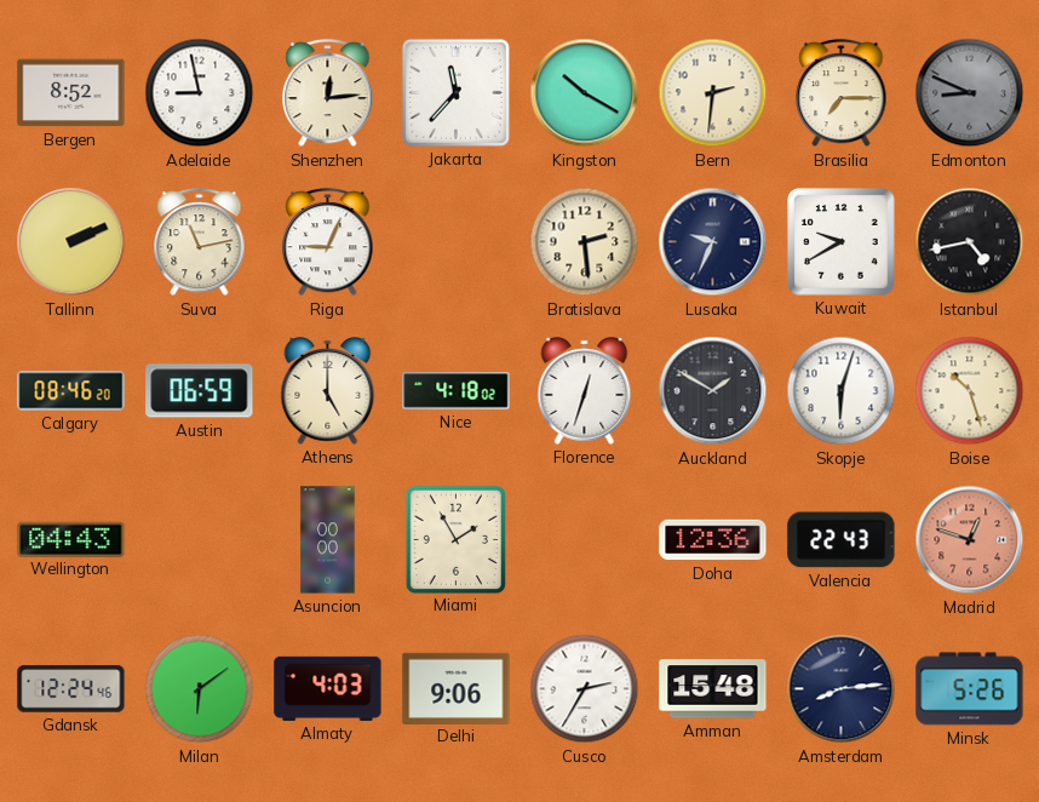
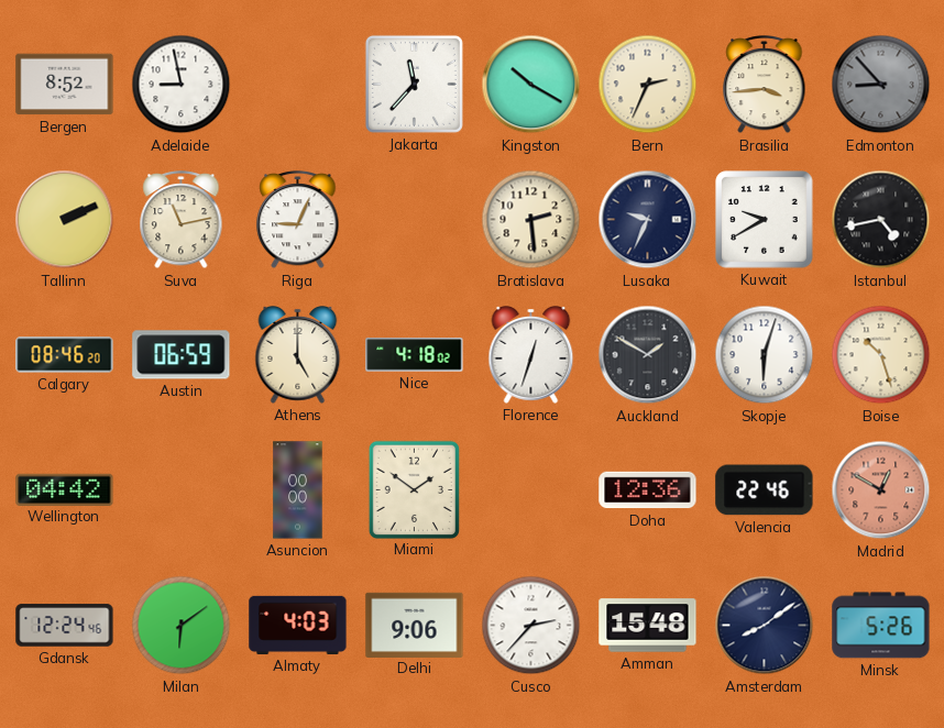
Shenzhen: 12:14 -> none (328, 94)
Bern: 2:31 -> 2:34 (648, 85)
Brasilia: 7:15 -> 3:44 (765, 86)
Edmonton: 8:49 -> 8:53 (881, 85)
Wellington: 04:43 -> 04:42 (65, 489)
Miami: 1:55 -> 1:51 (414, 489)
Valencia: 22:43 -> 22:46 (765, 490)
Madrid: 12:48 -> 12:50 (881, 490)
Cusco: 2:35 -> 2:37 (531, 626)
Amsterdam: 8:14 -> 8:09 (765, 626)
